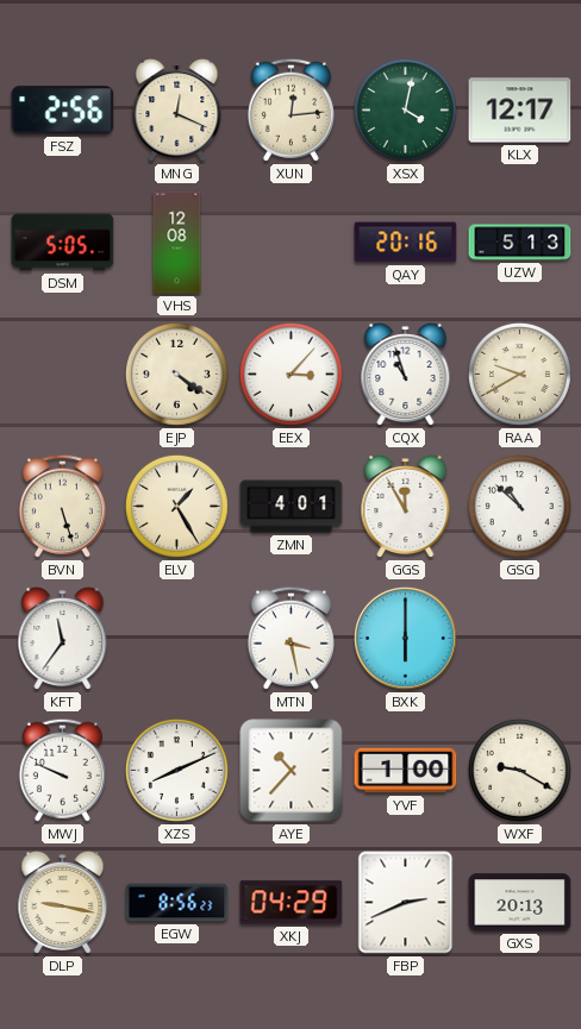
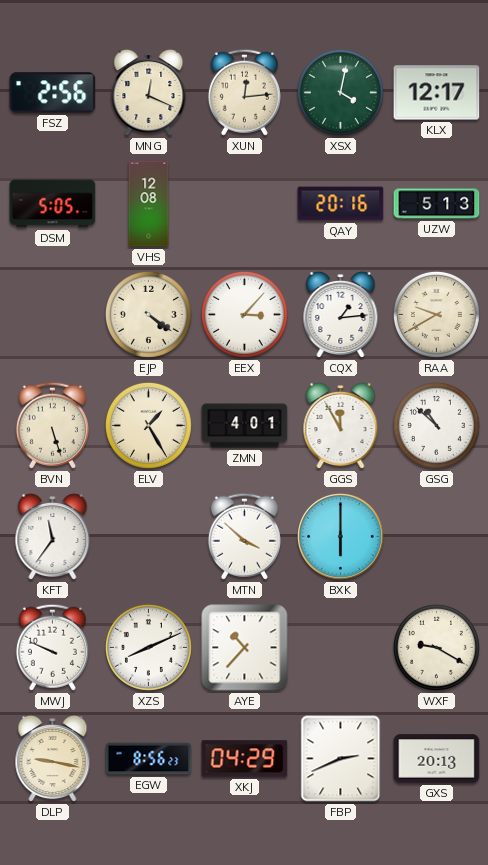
CQX: 10:57 -> 1:14 (341, 315)
MTN: 3:28 -> 3:52 (244, 536)
YVF: 1:00 -> none (406, 771)
